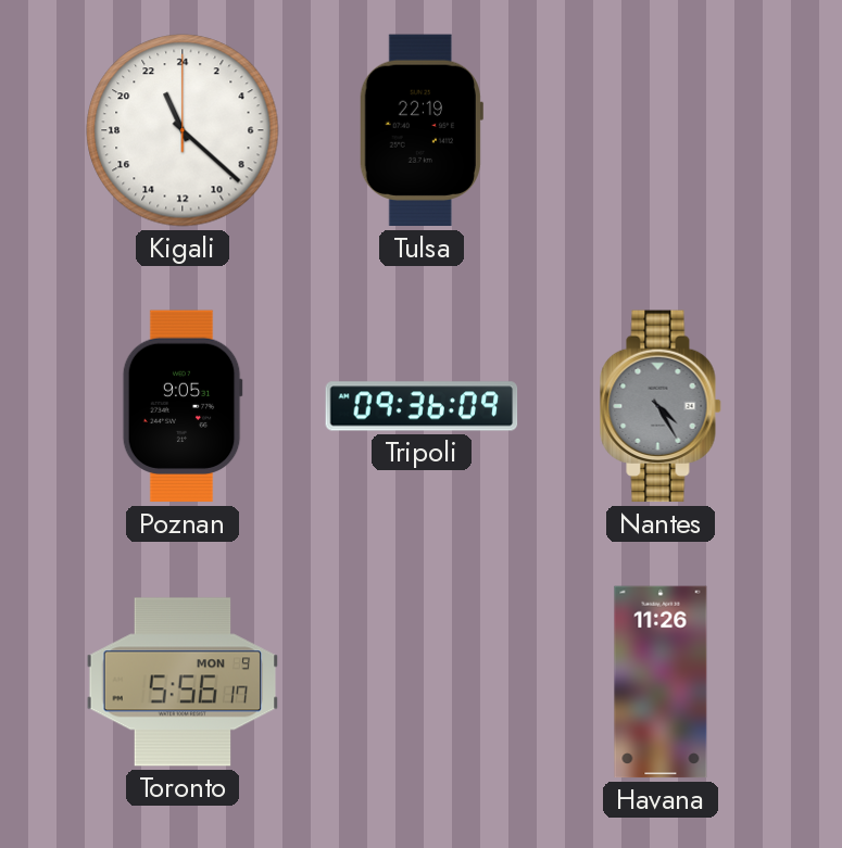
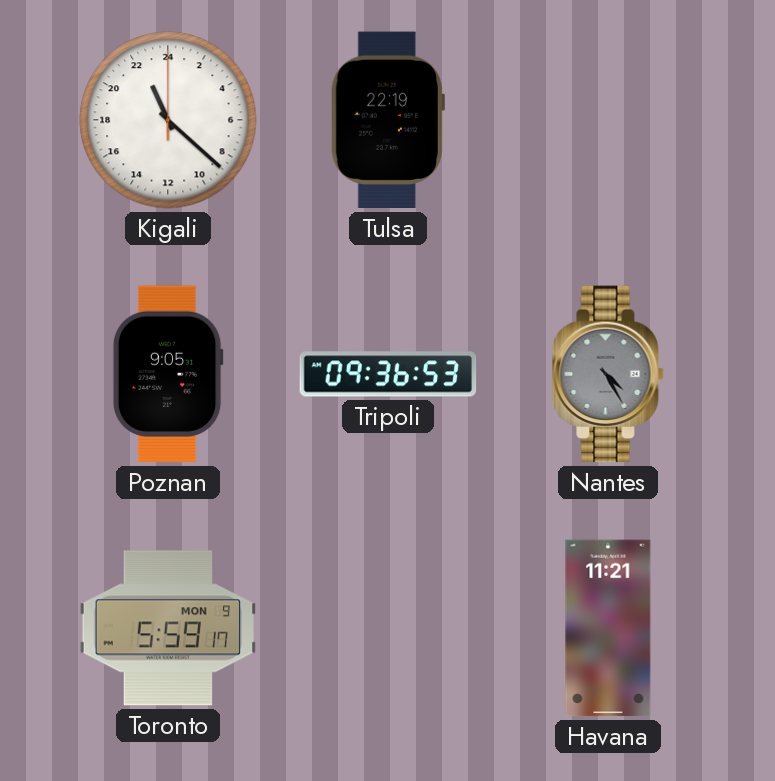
Tripoli: 09:36:09 -> 09:36:53 (388, 374)
Toronto: 5:56 -> 5:59 (168, 628)
Havana: 11:26 -> 11:21 (608, 628)
